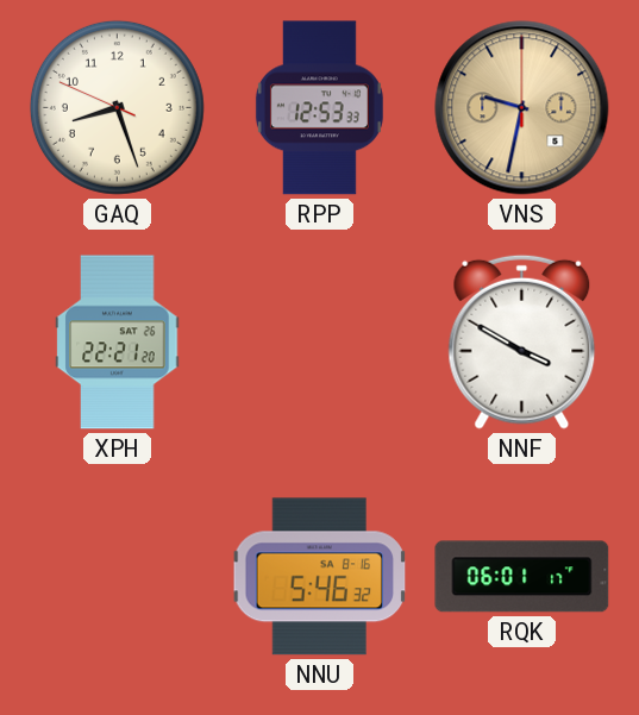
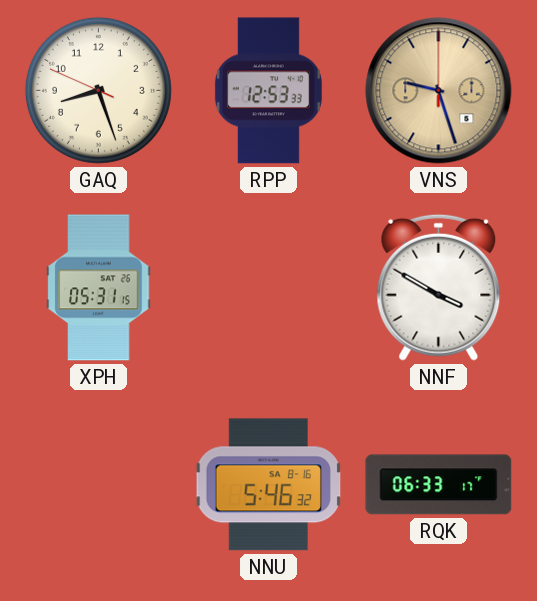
VNS: 9:32 -> 9:27 (439, 91)
XPH: 22:21 -> 05:31 (99, 288)
RQK: 06:01 -> 06:33 (439, 485)
